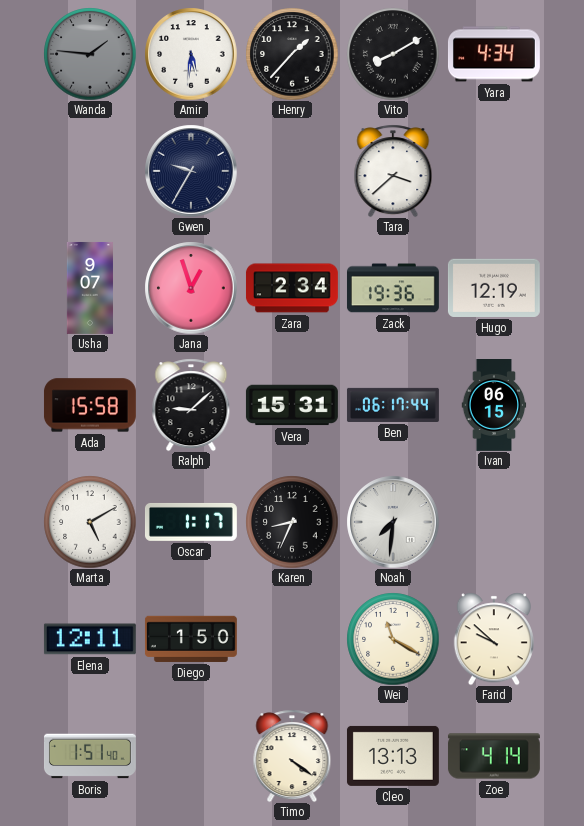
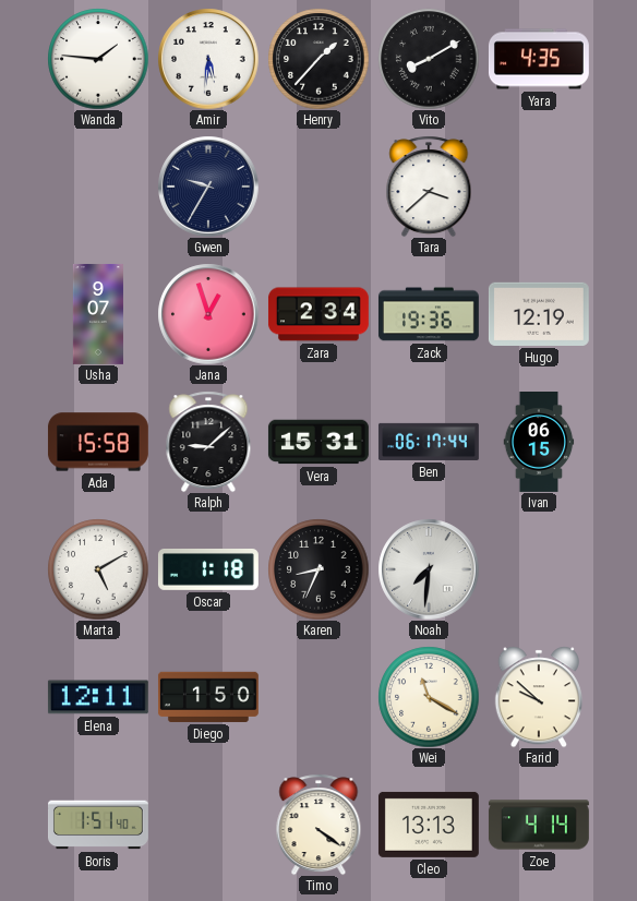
Wanda dial: grey -> white (98, 59)
Yara: 4:34 -> 4:35 (539, 59)
Oscar: 1:17 -> 1:18 (208, 569)
